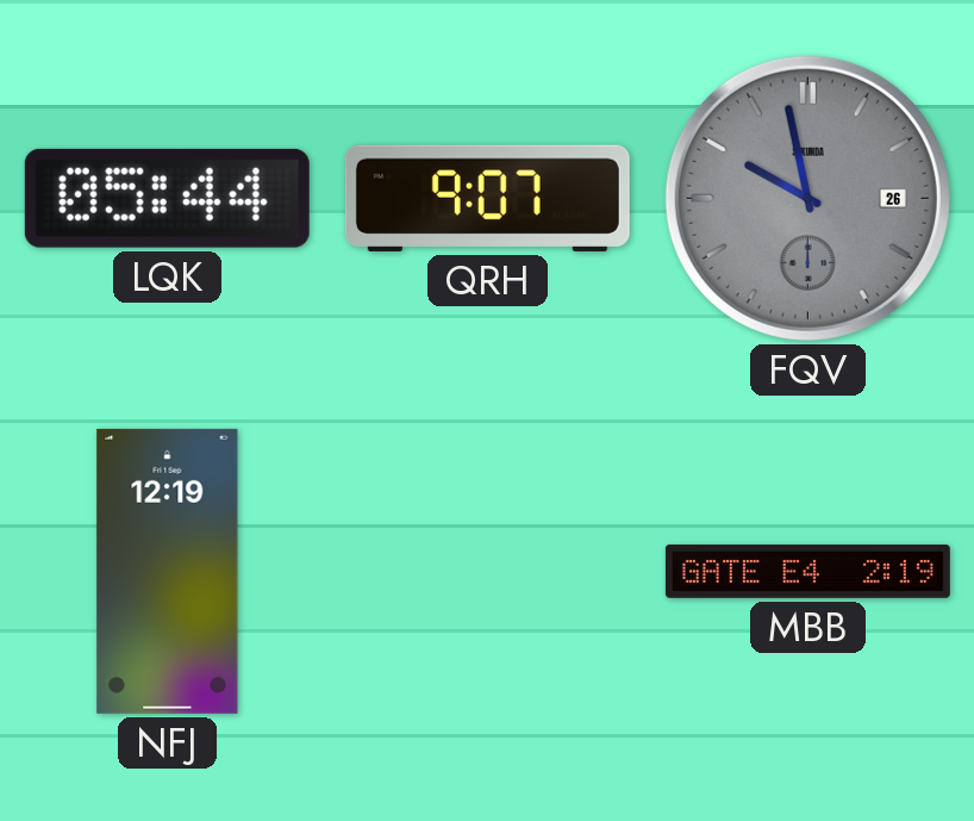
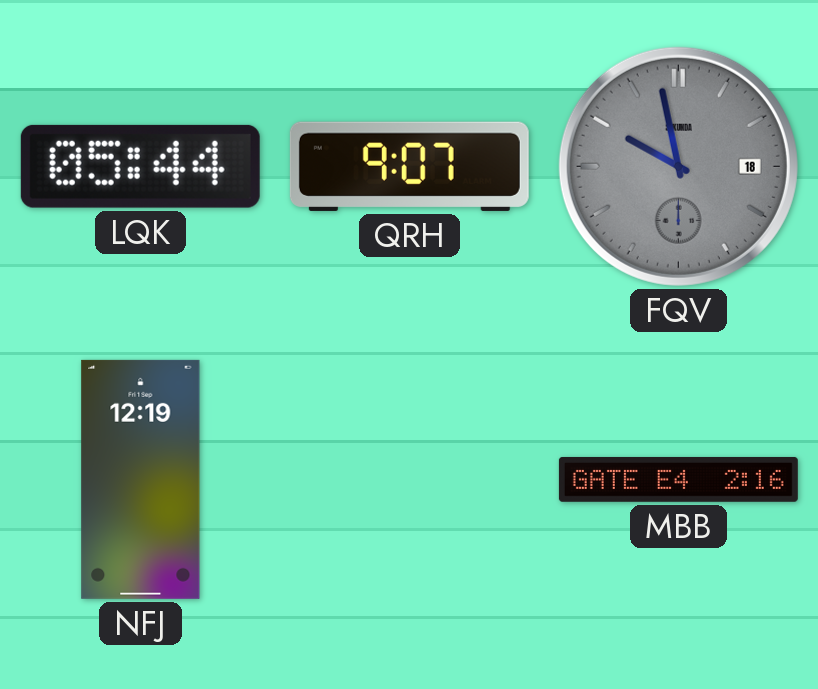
FQV date: 26 -> 18 (678, 166)
MBB: 2:19 -> 2:16 (678, 479)
